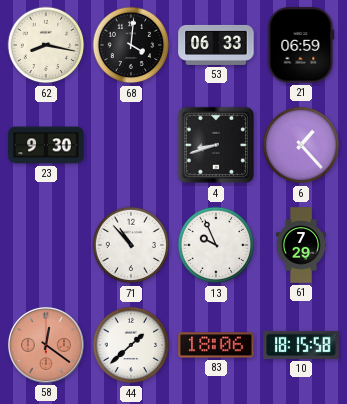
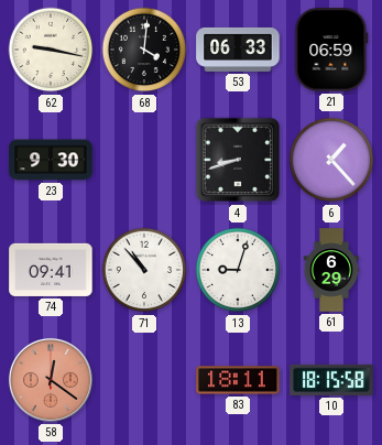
62: 8:17 -> 9:17 (51, 50)
74: none -> 09:41 (51, 270)
13: 9:56 -> 9:03 (238, 270)
61: 7:29 -> 6:29 (331, 270)
44: 1:38 -> none (131, 345)
83: 18:06 -> 18:11 (238, 380)
